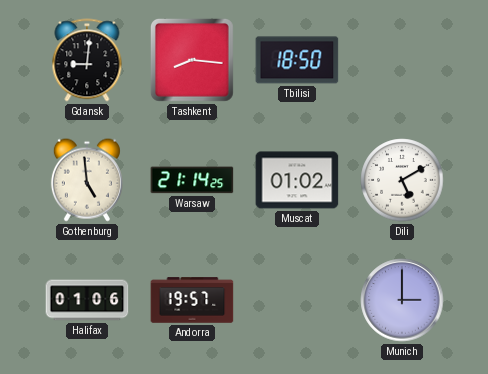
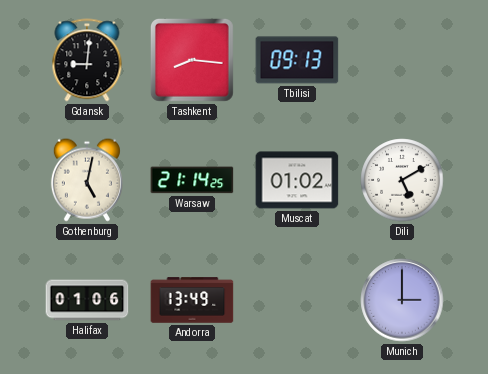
Tbilisi: 18:50 -> 09:13 (297, 60)
Gothenburg: 4:59 -> 5:02 (87, 180)
Andorra: 19:57 -> 13:49 (192, 300)
